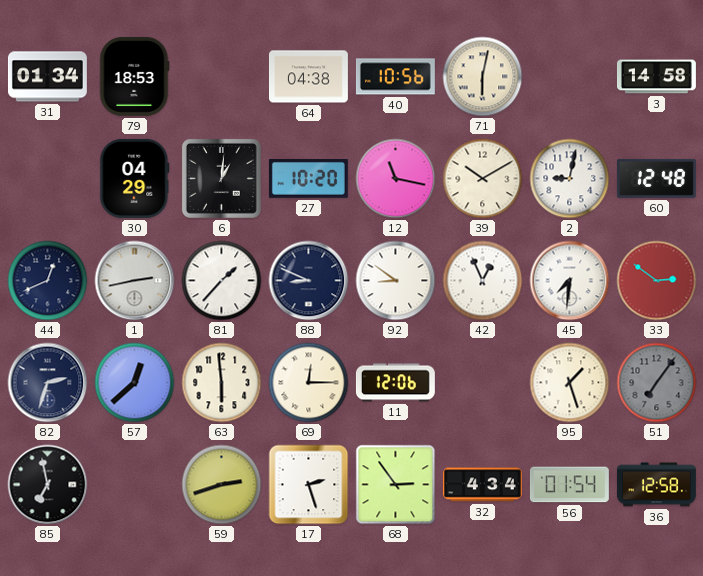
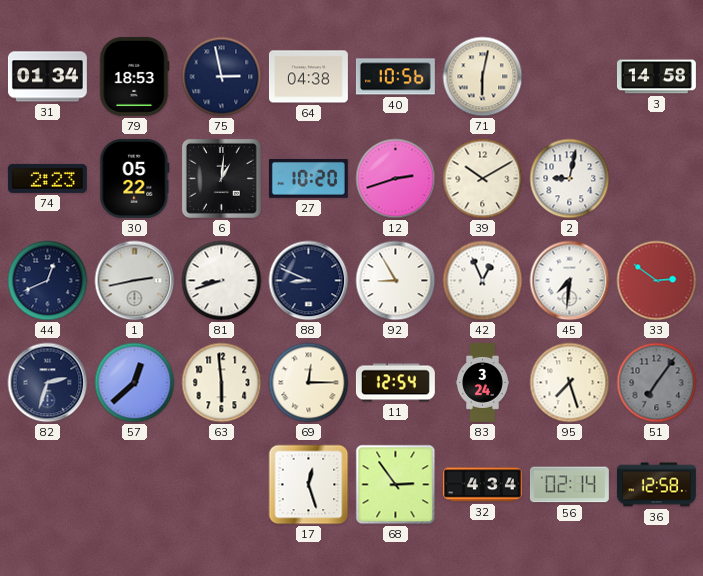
75: none -> 2:58 (222, 77)
74: none -> 2:23 (47, 178)
30: 04:29 -> 05:22 (135, 178)
12: 11:17 -> 2:42 (396, 179)
60: 12:48 -> none (656, 178)
81: 1:37 -> 8:42 (222, 281)
92: 8:51 -> 8:55 (396, 281)
11: 12:06 -> 12:54 (395, 383)
83: none -> 3:24 (483, 383)
95: 1:27 -> 7:27 (570, 383)
85: 6:58 -> none (48, 485)
59: 2:42 -> none (222, 485)
17: 2:27 -> 12:27 (309, 485)
56: 01:54 -> 02:14 (569, 485)
